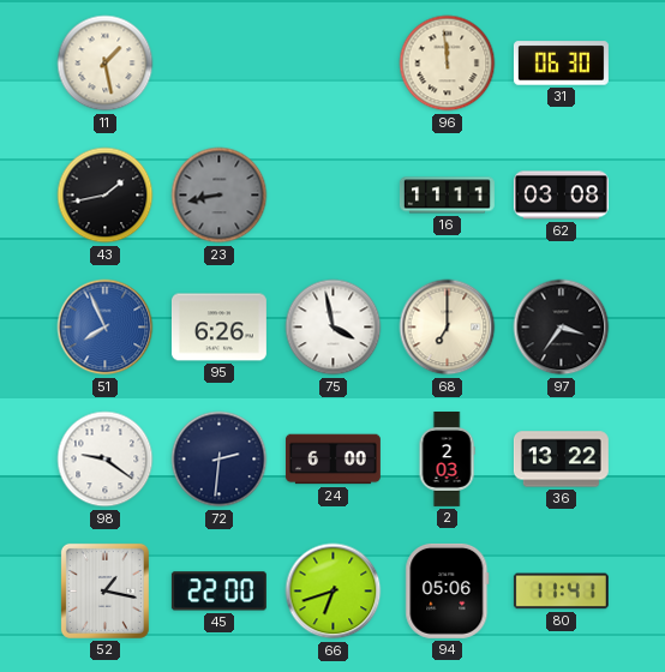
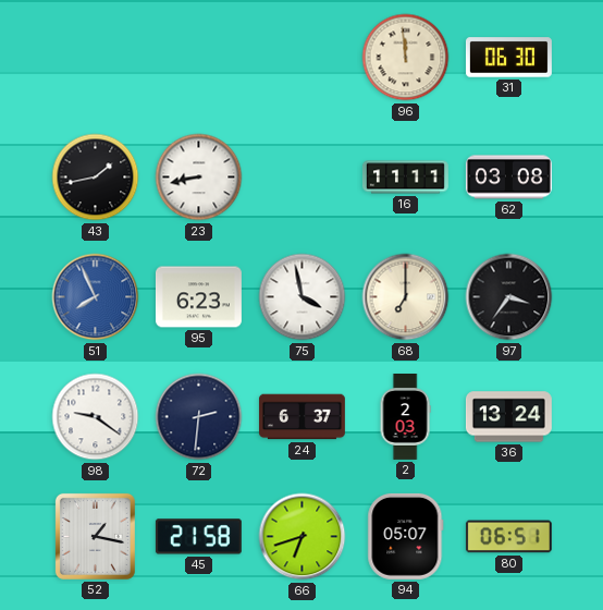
11: 1:28 -> none (106, 64)
23 dial: grey -> white (199, 178)
95: 6:26 -> 6:23 (198, 297)
24: 6:00 -> 6:37 (301, 417)
36: 13:22 -> 13:24 (508, 417)
45: 22:00 -> 21:58 (198, 537)
94: 05:06 -> 05:07 (406, 536)
80: 11:41 -> 06:51 (508, 537)
